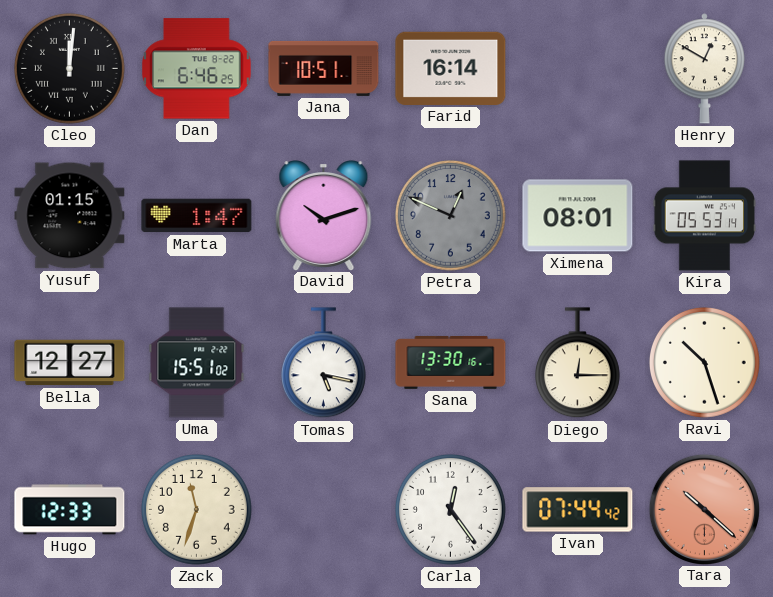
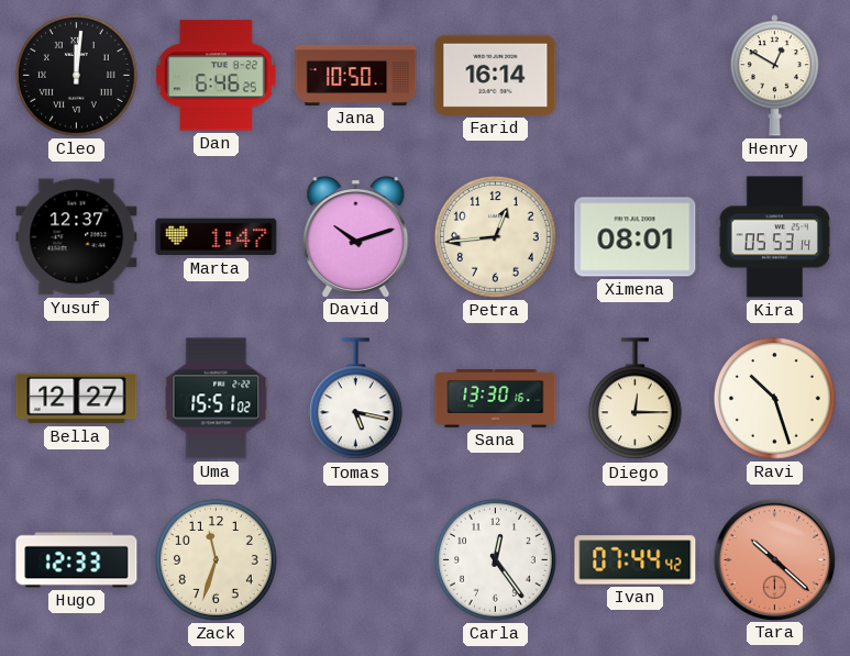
Jana: 10:51 -> 10:50 (356, 75)
Yusuf: 01:15 -> 12:37 (77, 237)
Petra: 12:49 -> 12:44 (496, 237)
Petra dial: grey -> cream (496, 237)
